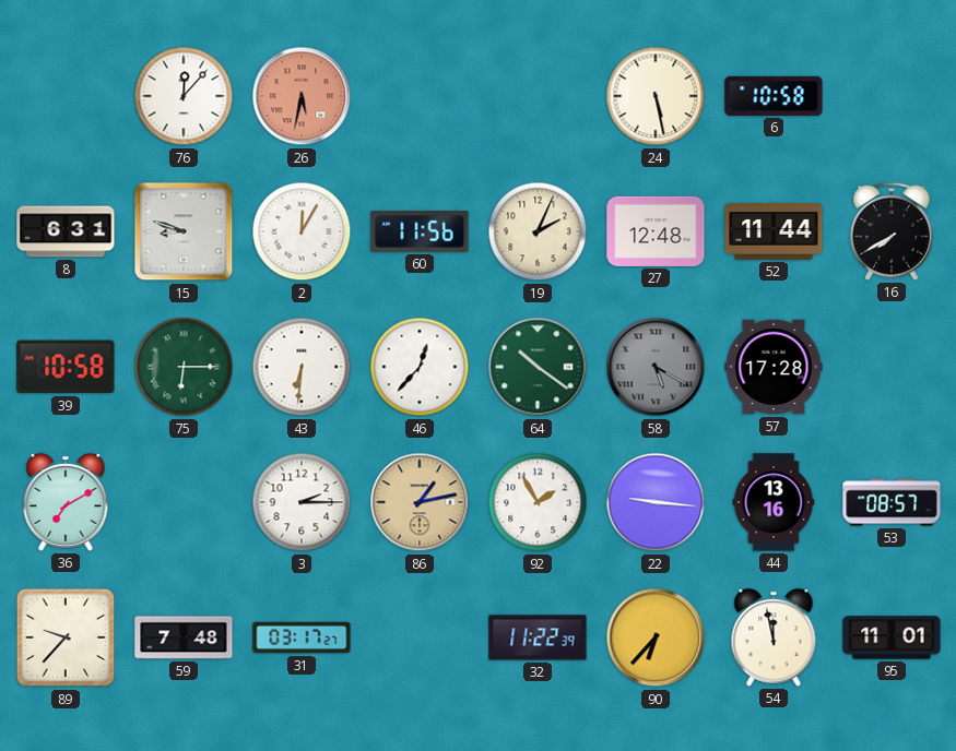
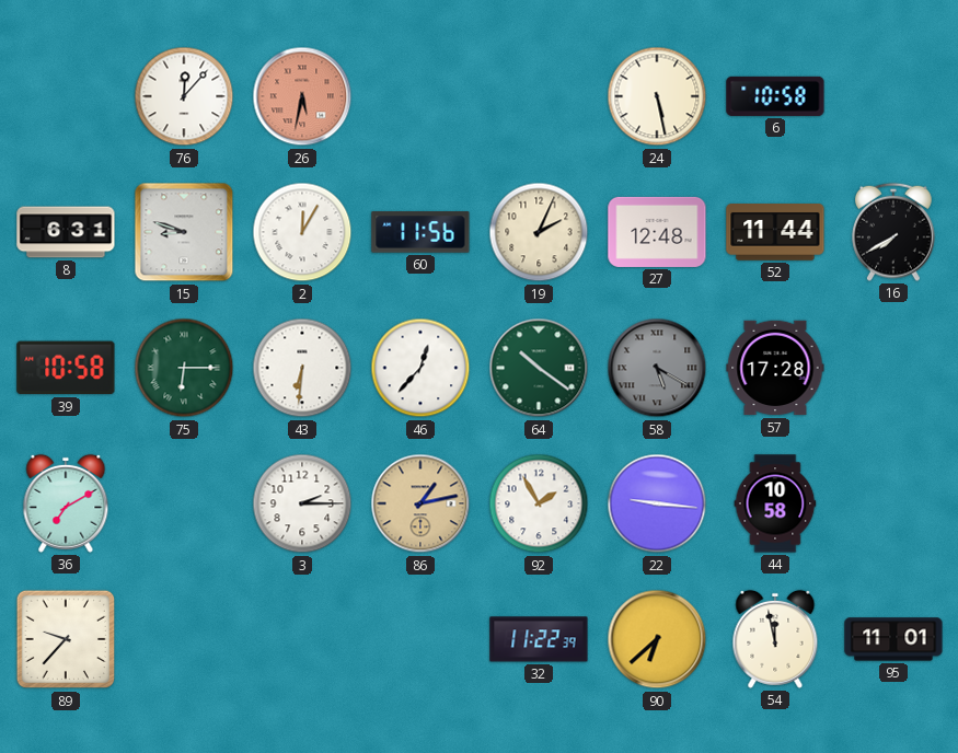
44: 13:16 -> 10:58 (775, 503)
53: 08:57 -> none (892, 502)
59: 7:48 -> none (184, 637)
31: 03:17 -> none (302, 637)
90: 6:37 -> 6:38 (657, 639)
